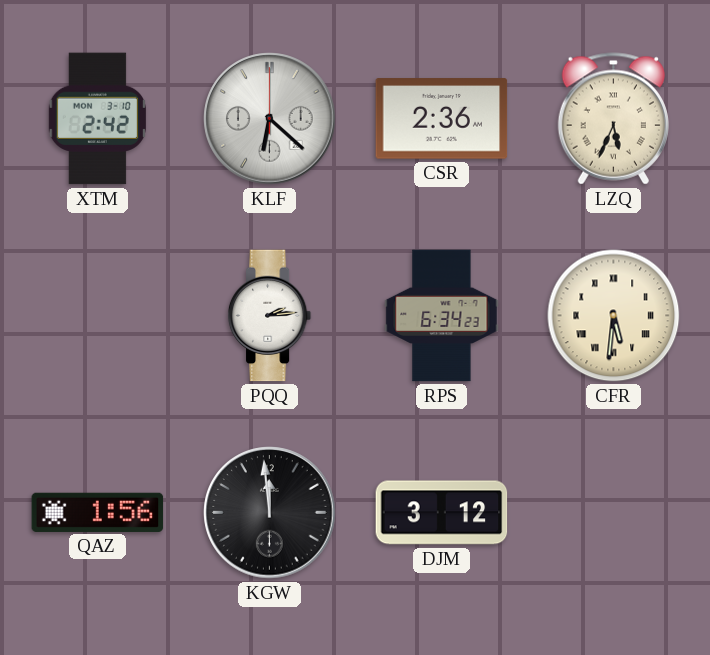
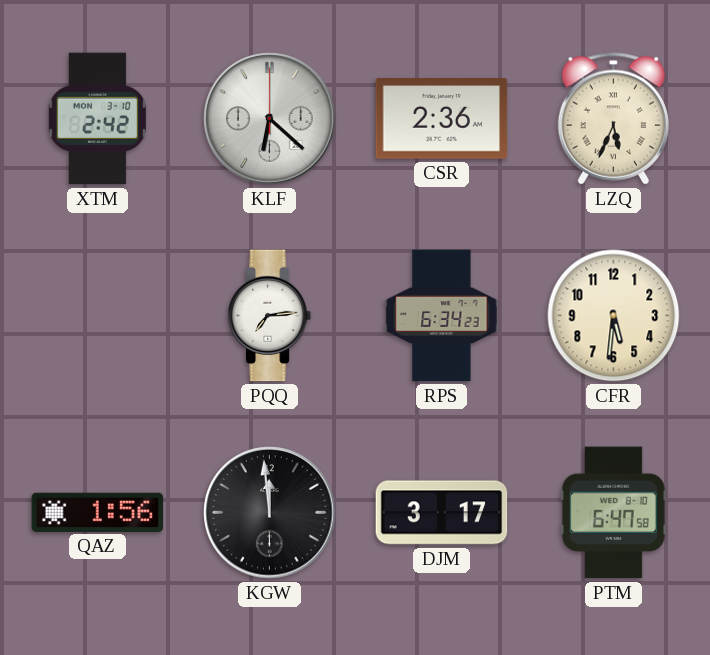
PQQ: 2:14 -> 7:14 (270, 316)
CFR numerals: Roman -> Arabic (614, 316)
DJM: 3:12 -> 3:17 (442, 513)
PTM: none -> 6:47 (613, 513)
